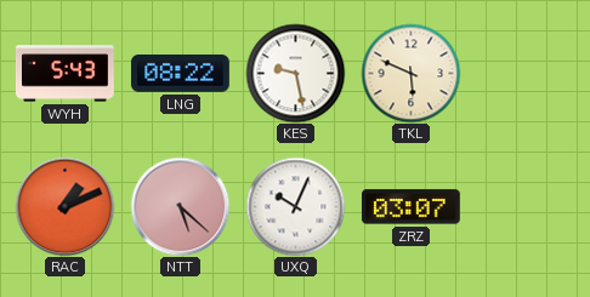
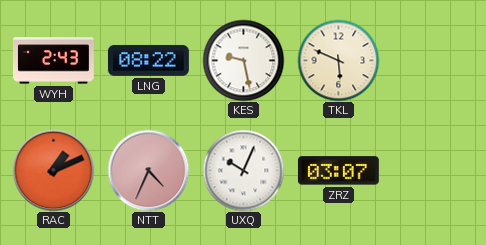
WYH: 5:43 -> 2:43 (53, 61)
NTT: 5:22 -> 4:34 (148, 170)
